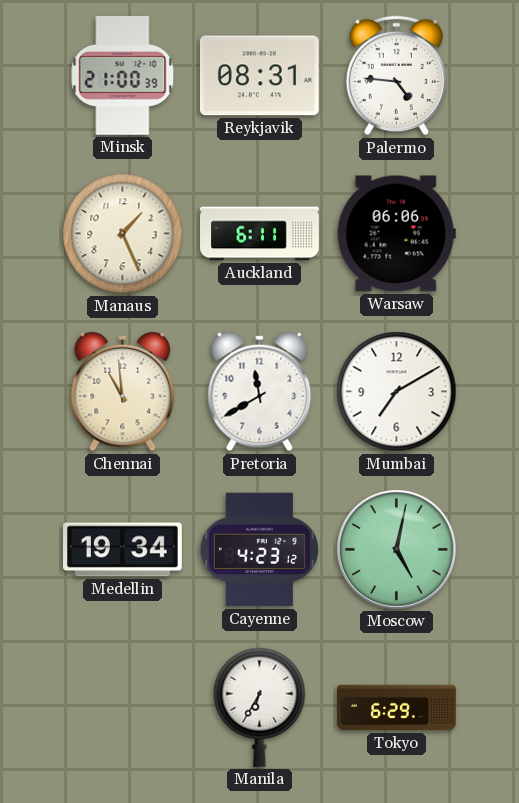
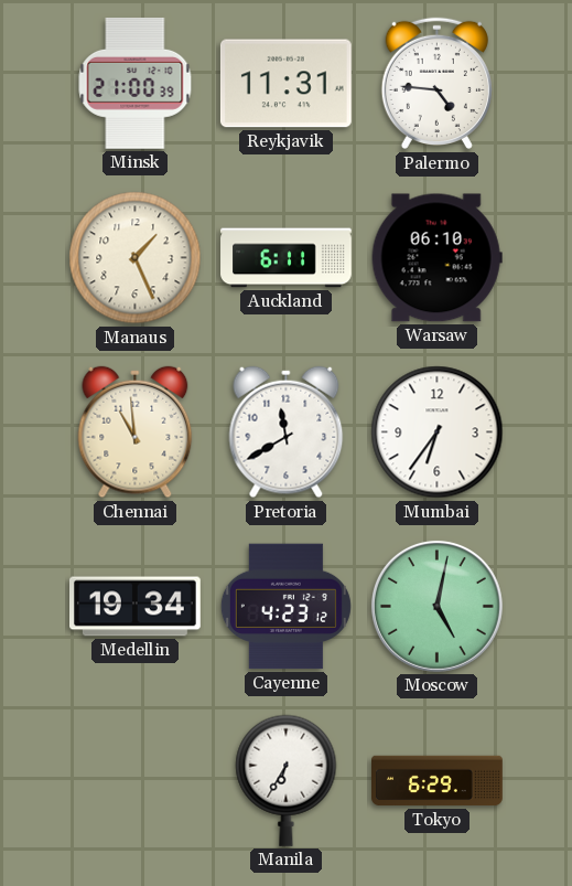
Reykjavik: 08:31 -> 11:31 (285, 84)
Warsaw: 06:06 -> 06:10 (436, 258)
Mumbai: 7:10 -> 6:36 (438, 433)
